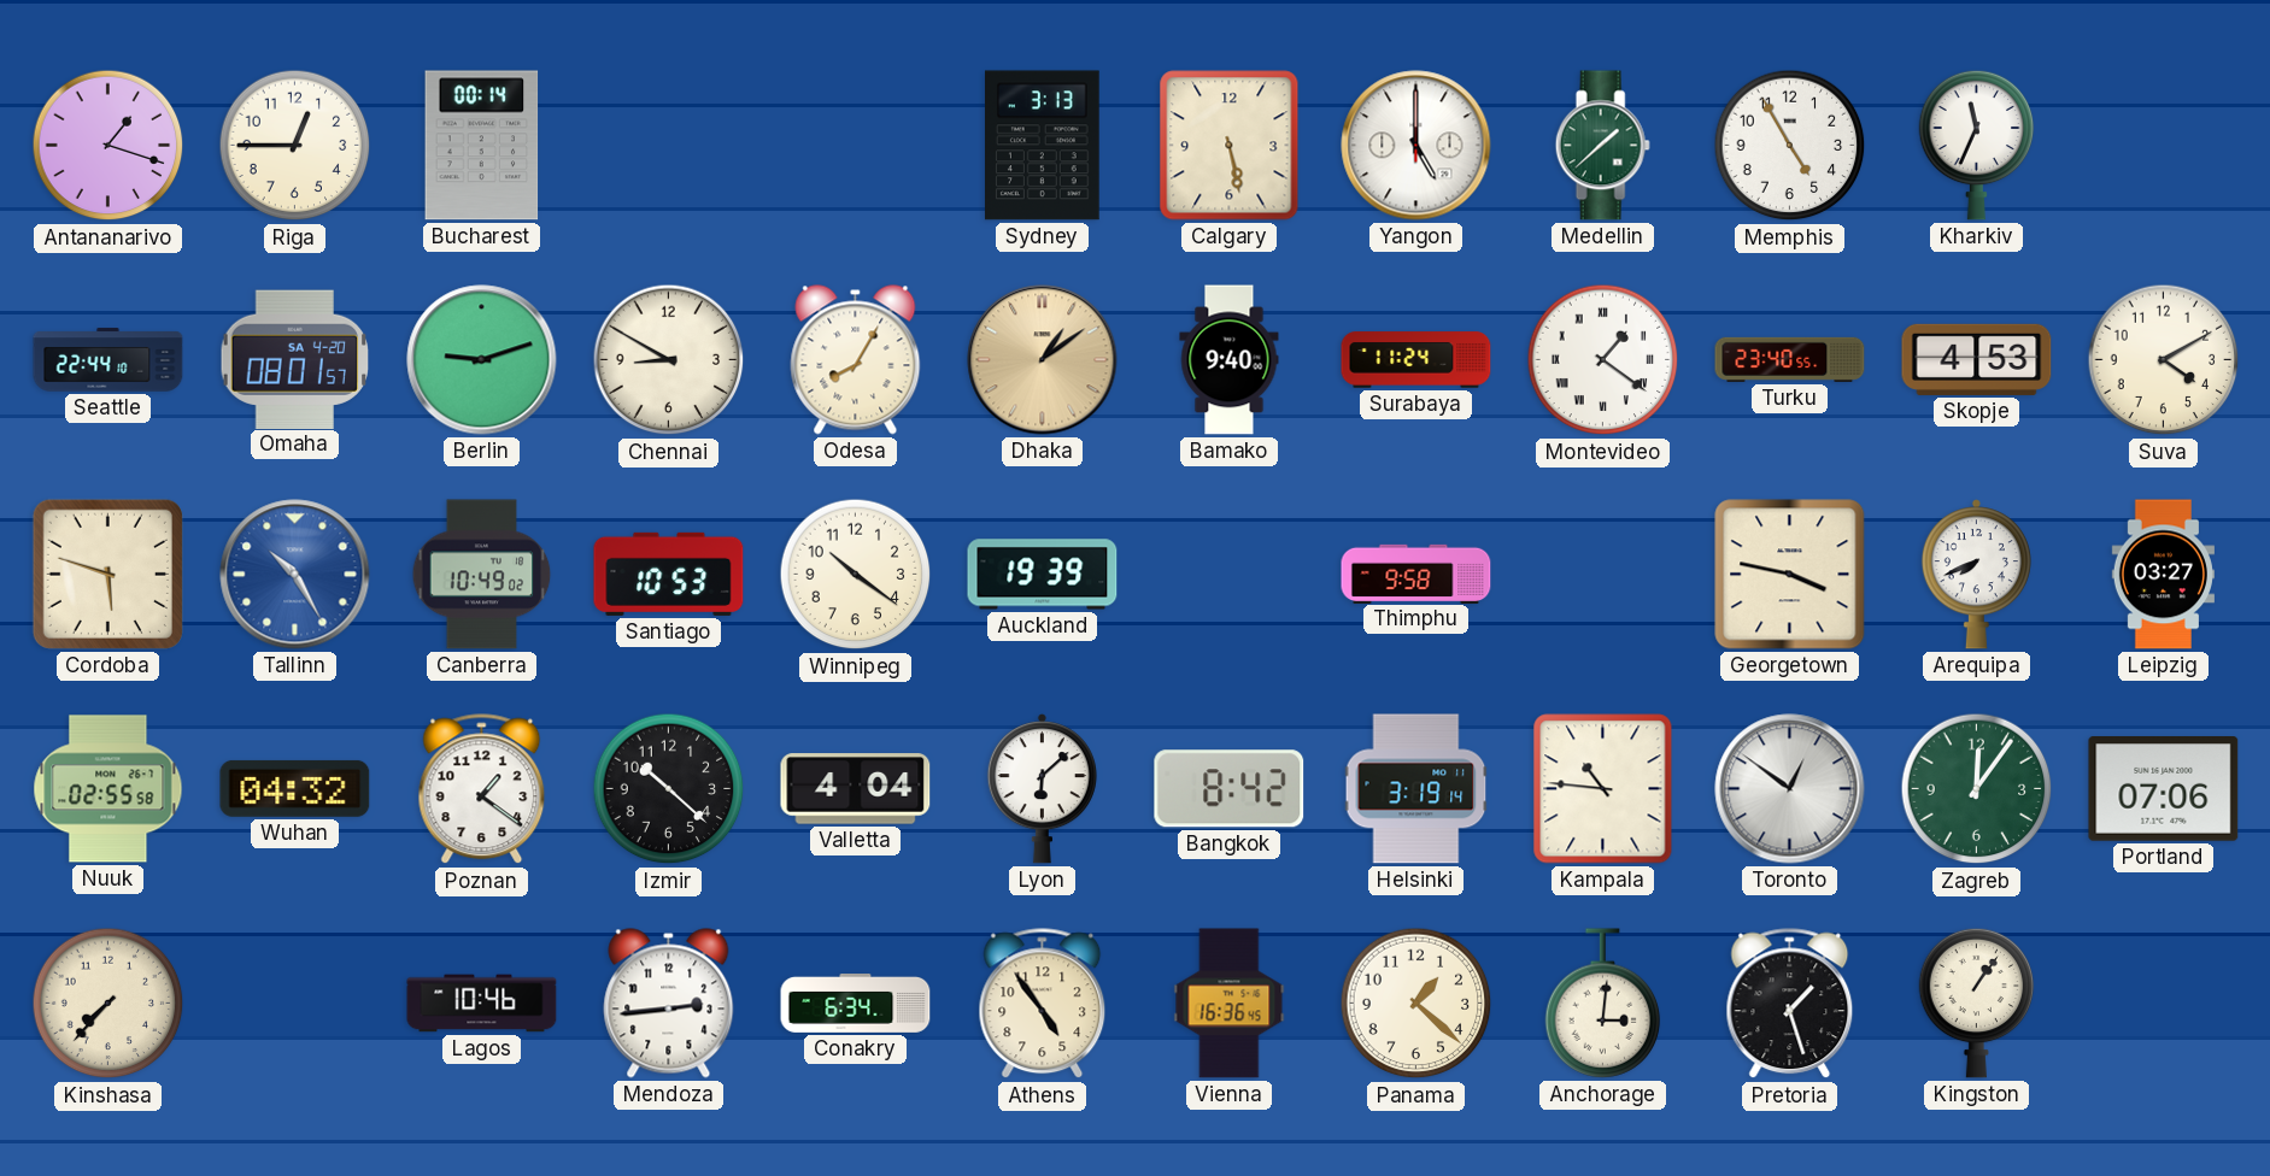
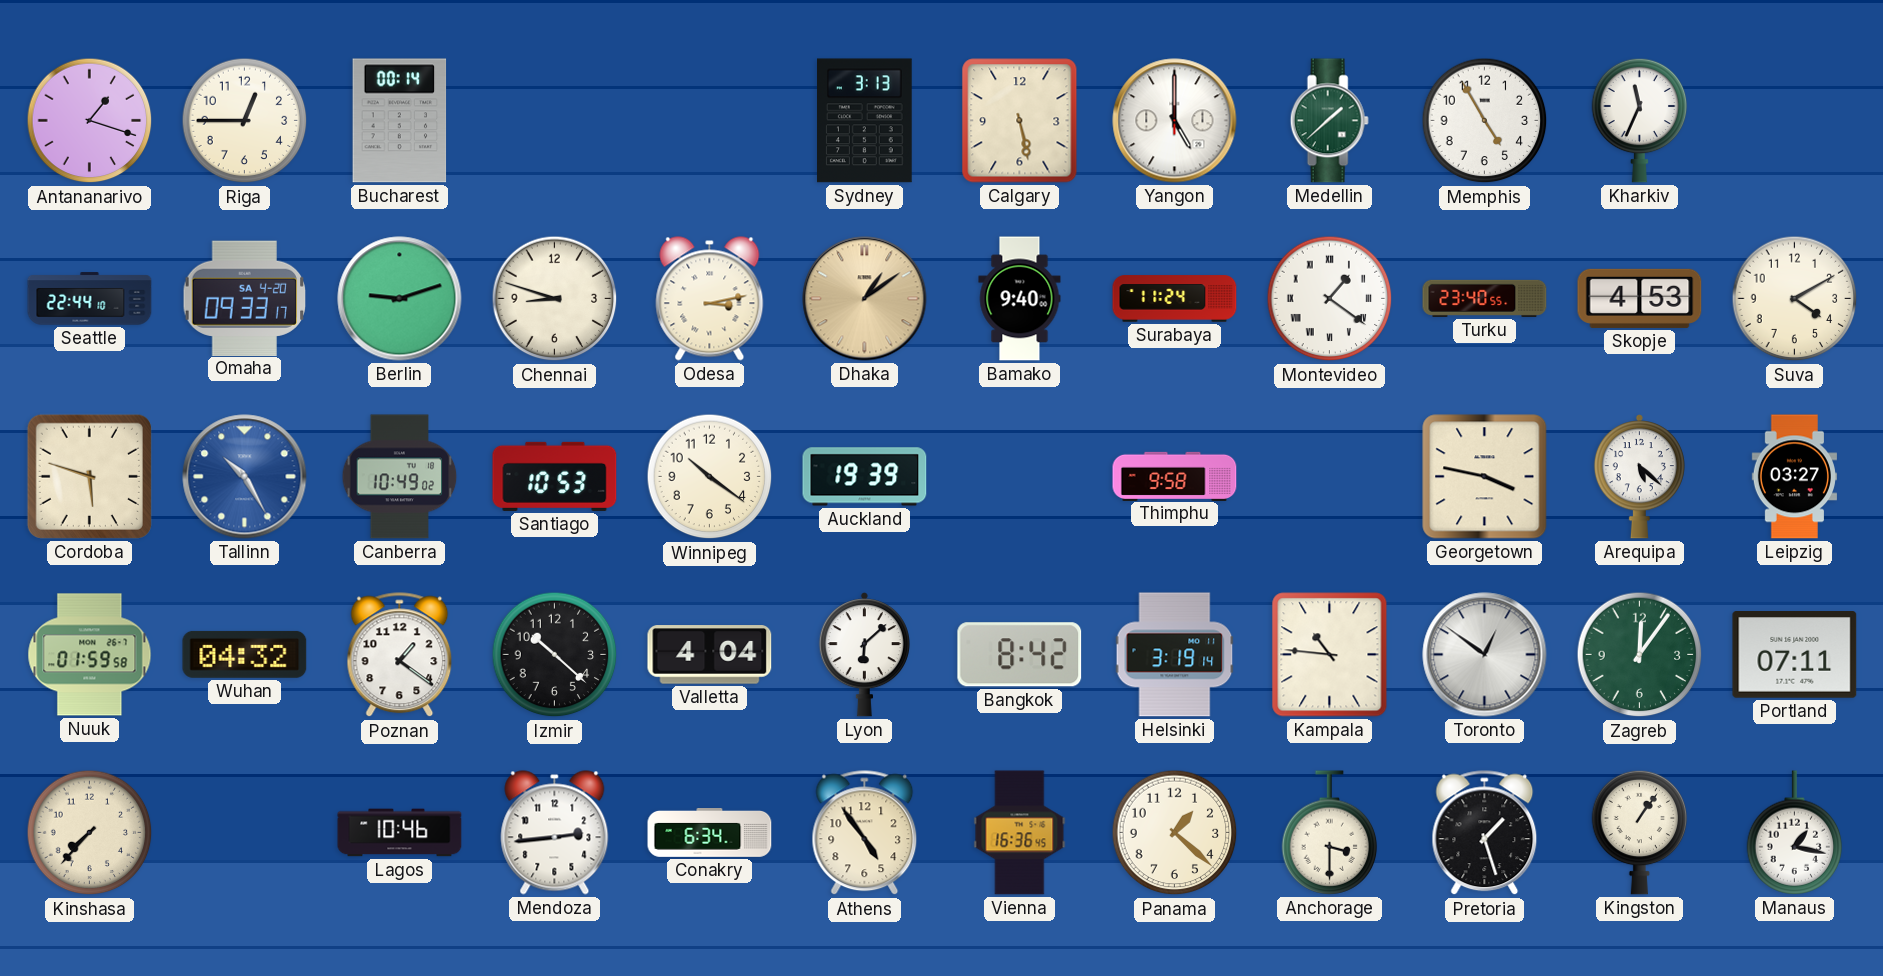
Omaha: 08:01 -> 09:33 (245, 298)
Chennai: 8:50 -> 8:48 (555, 299)
Odesa: 8:05 -> 3:13 (710, 299)
Arequipa: 7:41 -> 5:22 (1639, 477)
Nuuk: 02:55 -> 01:59 (90, 655)
Portland: 07:06 -> 07:11 (1795, 655)
Anchorage: 3:01 -> 3:30 (1330, 833)
Manaus: none -> 1:17 (1795, 833)
